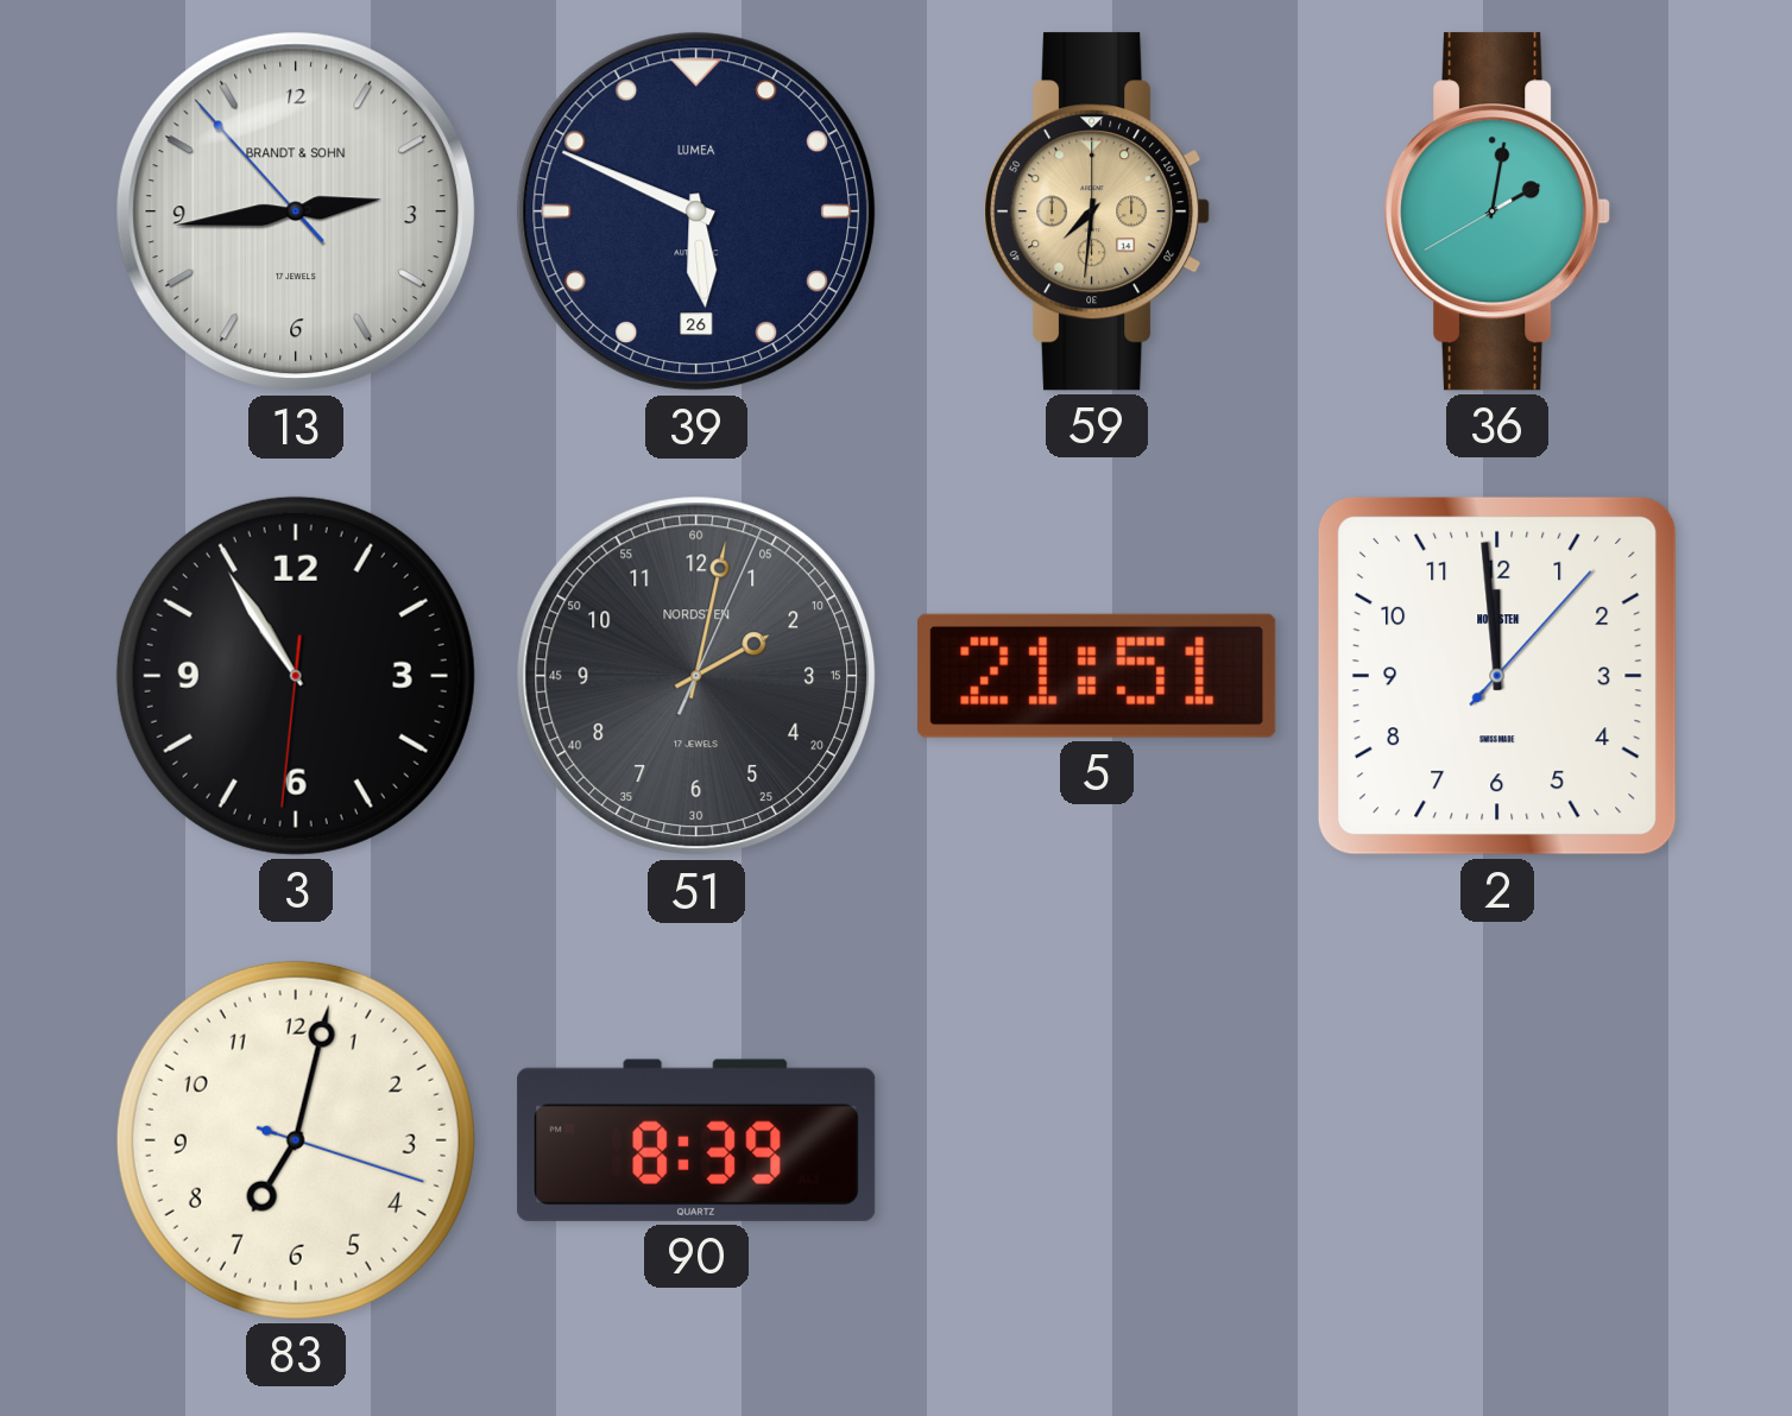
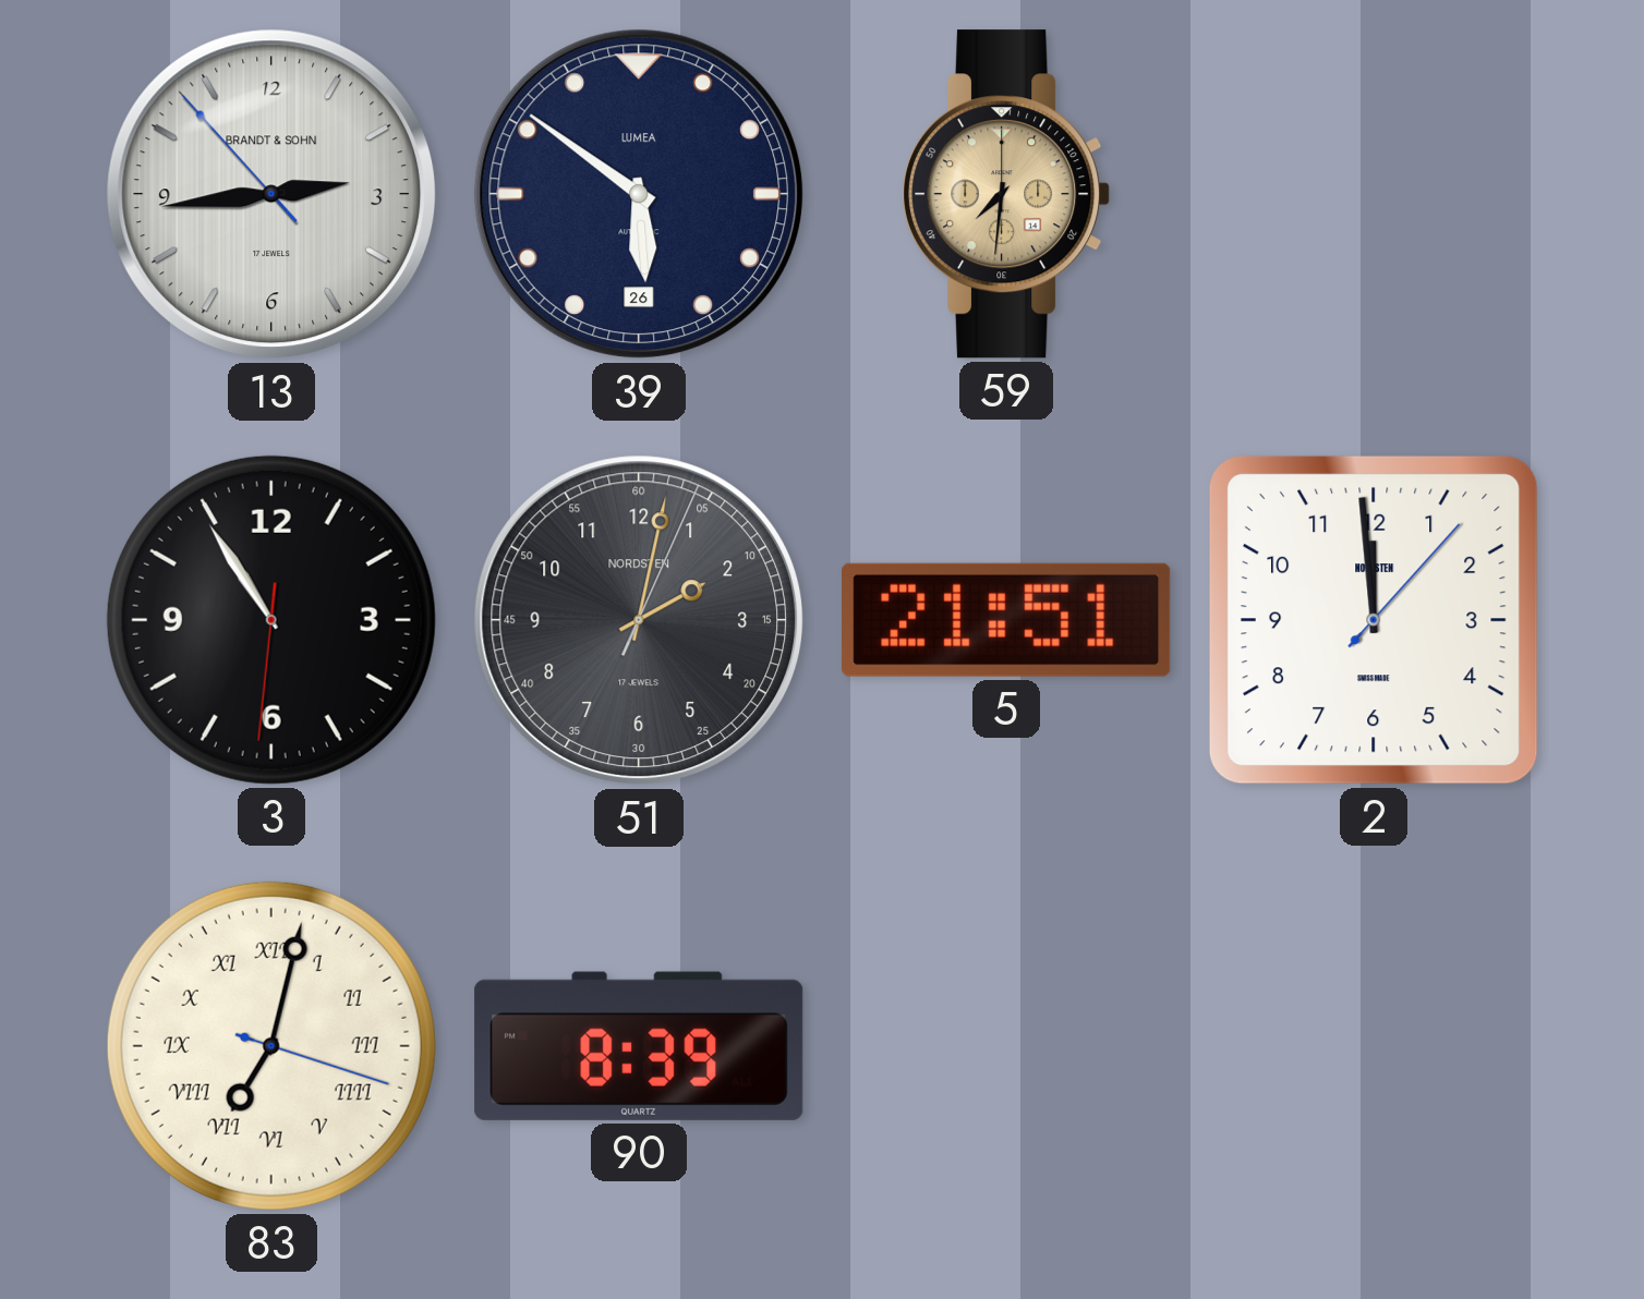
39: 5:49 -> 5:51 (639, 194)
36: 2:01 -> none (1497, 211)
83 numerals: Arabic -> Roman (271, 1046)
